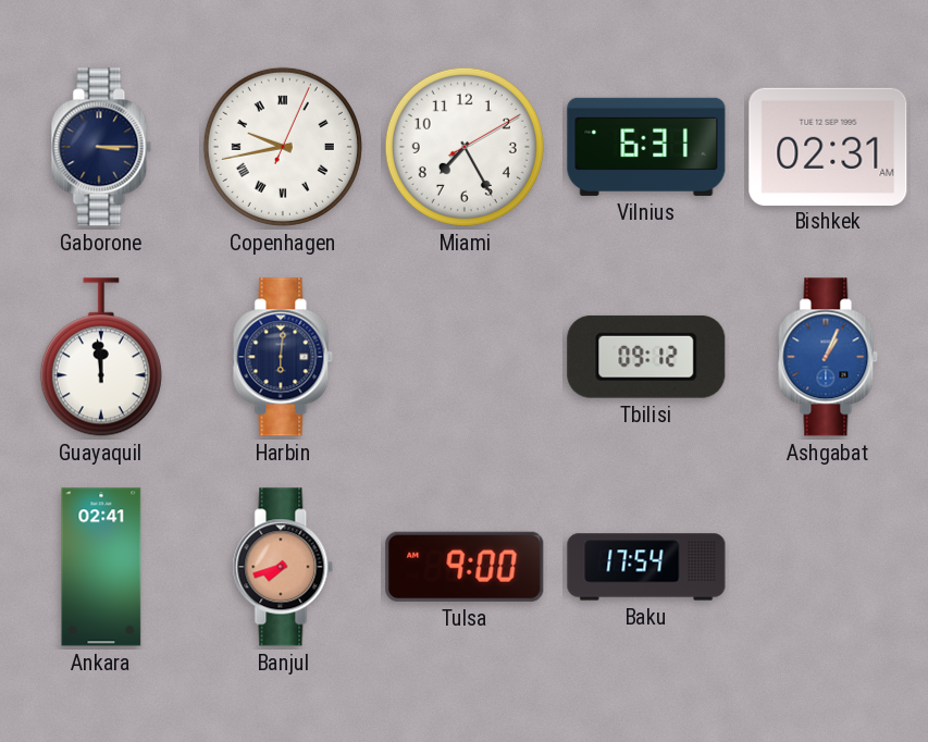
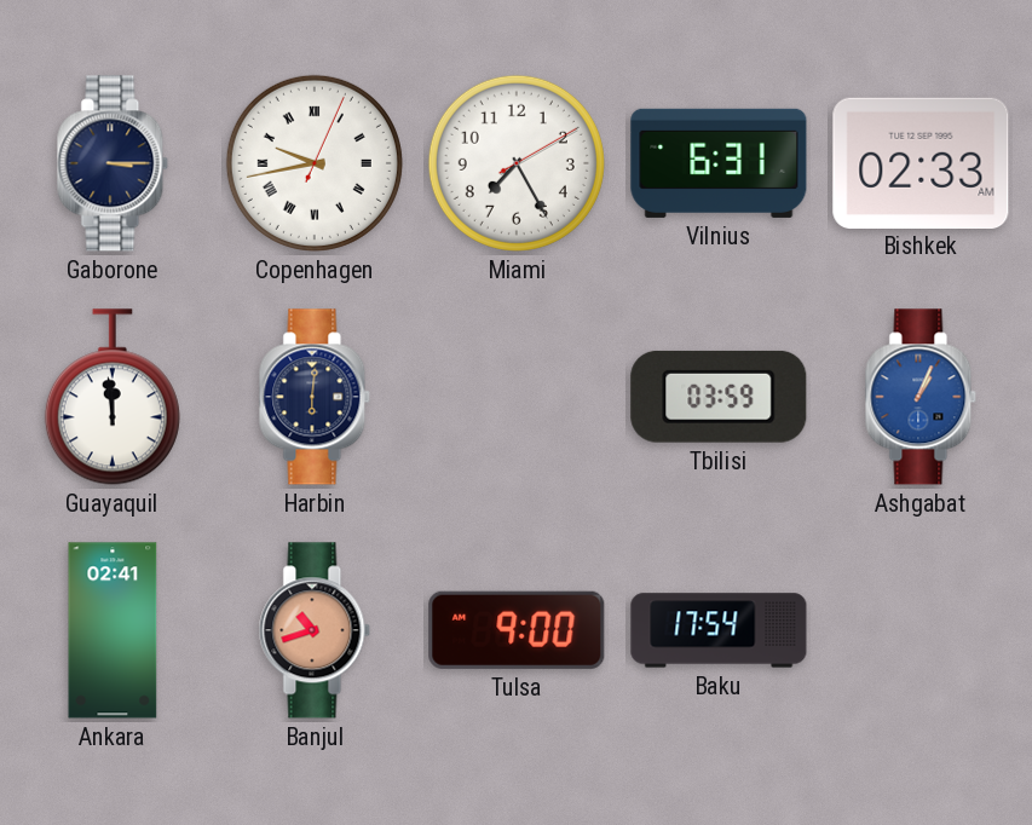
Bishkek: 02:31 -> 02:33 (921, 162)
Tbilisi: 09:12 -> 03:59 (719, 397)
Banjul: 7:42 -> 10:42 (315, 630)
